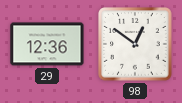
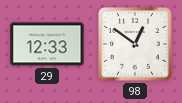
29: 12:36 -> 12:33 (47, 44)
